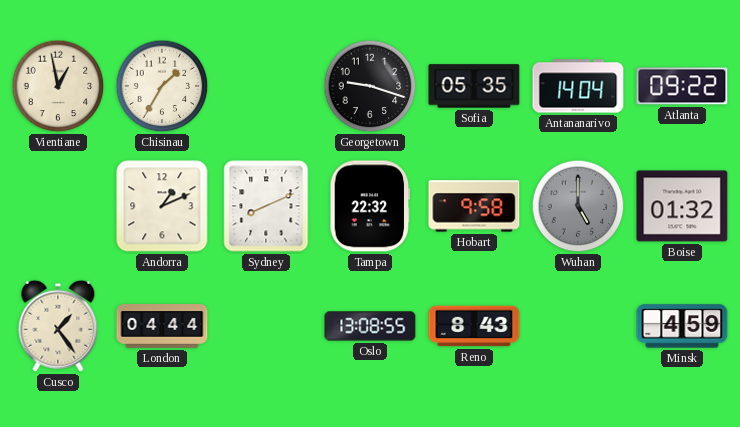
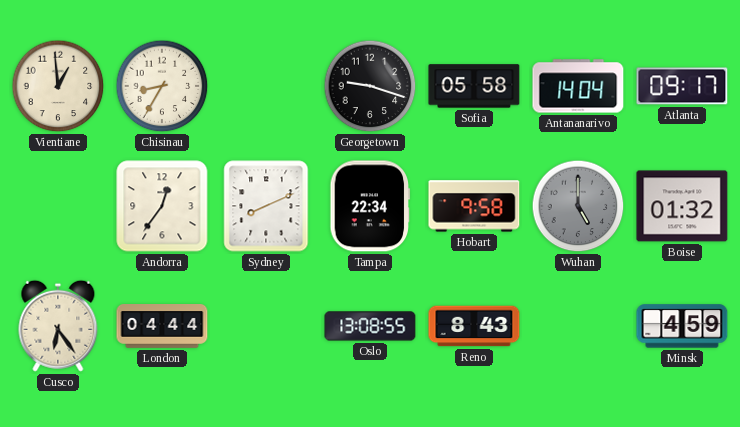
Vientiane: 12:58 -> 12:59 (58, 86)
Chisinau: 1:35 -> 8:35 (162, 86)
Sofia: 05:35 -> 05:58 (474, 86)
Atlanta: 09:22 -> 09:17 (682, 86)
Andorra: 1:11 -> 12:36 (162, 206)
Tampa: 22:32 -> 22:34 (370, 206)
Cusco: 1:24 -> 6:24 (58, 326)
